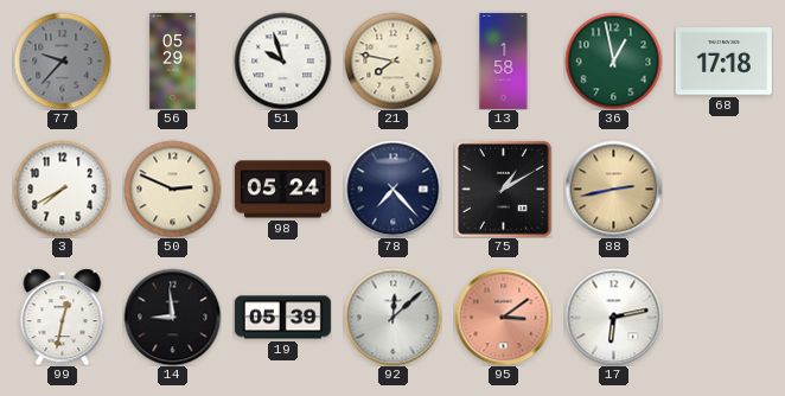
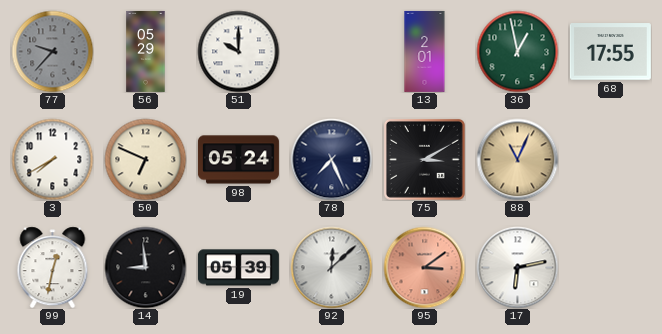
51: 9:57 -> 10:00 (238, 51)
21: 7:47 -> none (392, 60)
13: 1:58 -> 2:01 (425, 51)
68: 17:18 -> 17:55 (610, 52)
50: 2:49 -> 6:49 (145, 159)
78: 7:23 -> 7:26 (331, 159)
75: 1:10 -> 3:10 (424, 159)
88: 2:43 -> 11:04 (517, 159)
